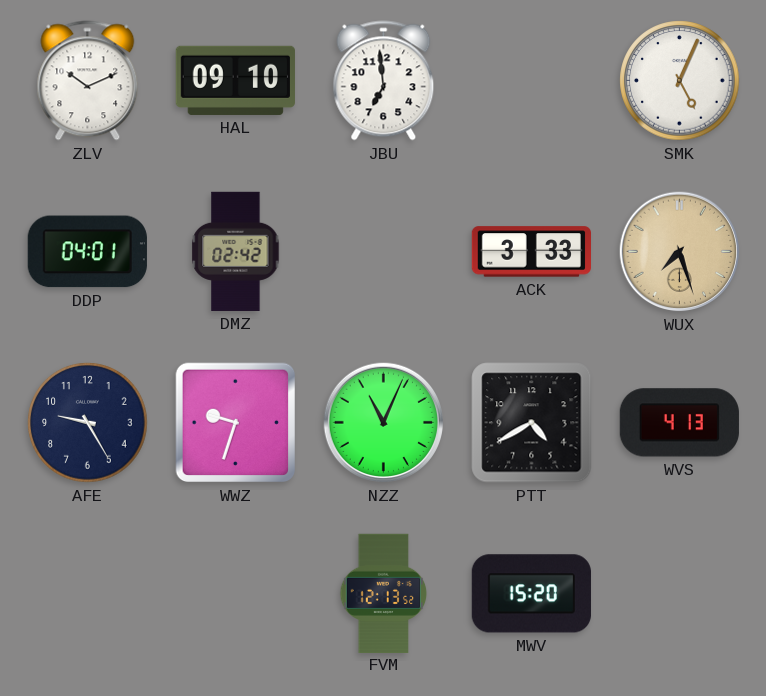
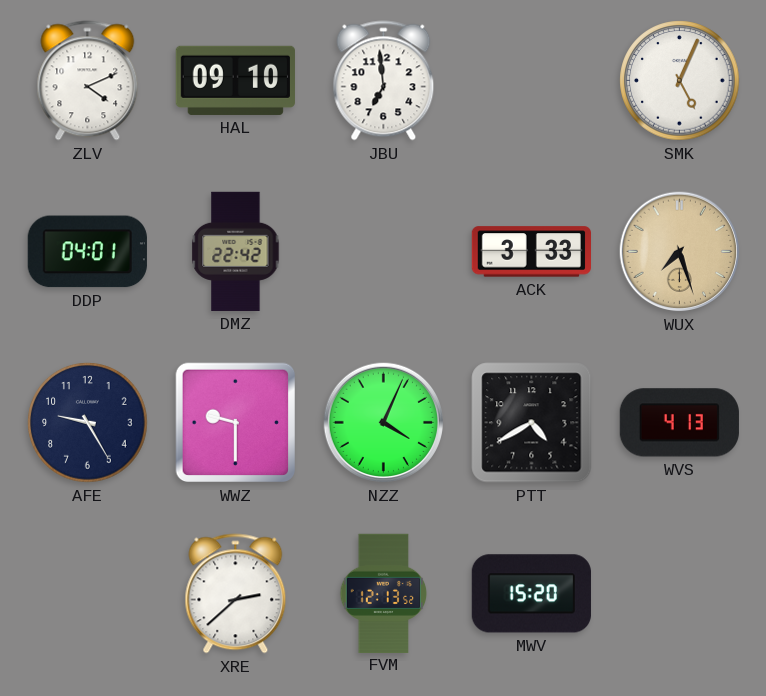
ZLV: 10:11 -> 4:11 (88, 81)
DMZ: 02:42 -> 22:42 (236, 251)
WWZ: 9:33 -> 9:30 (236, 423)
NZZ: 11:04 -> 4:04 (384, 423)
XRE: none -> 2:38 (236, 594)
